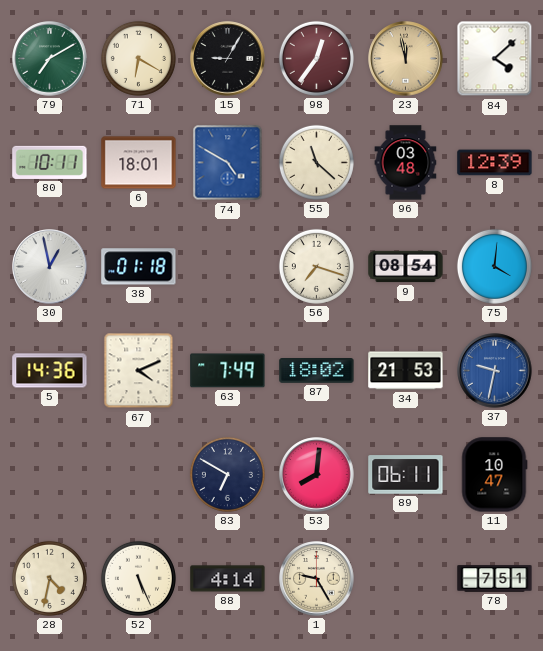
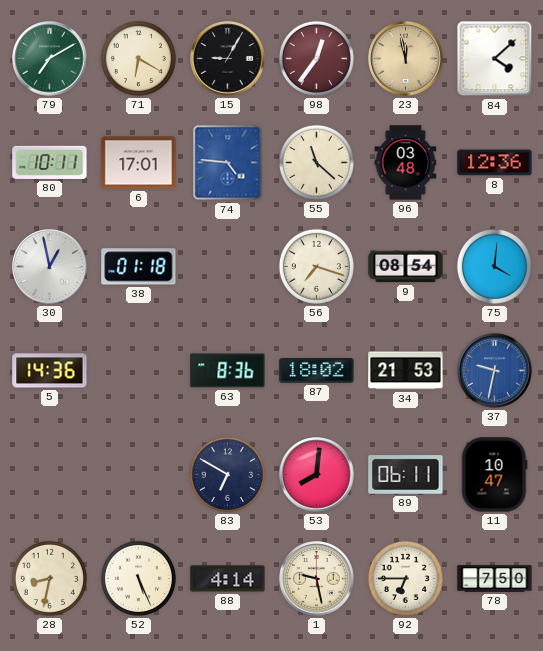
6: 18:01 -> 17:01 (139, 163)
74: 4:50 -> 4:46 (228, 163)
8: 12:39 -> 12:36 (495, 163)
67: 4:11 -> none (139, 371)
63: 7:49 -> 8:36 (228, 371)
28: 4:32 -> 8:32 (49, 578)
1: 9:25 -> 9:28 (317, 579)
92: none -> 6:45 (405, 578)
78: 7:51 -> 7:50 (495, 579)
